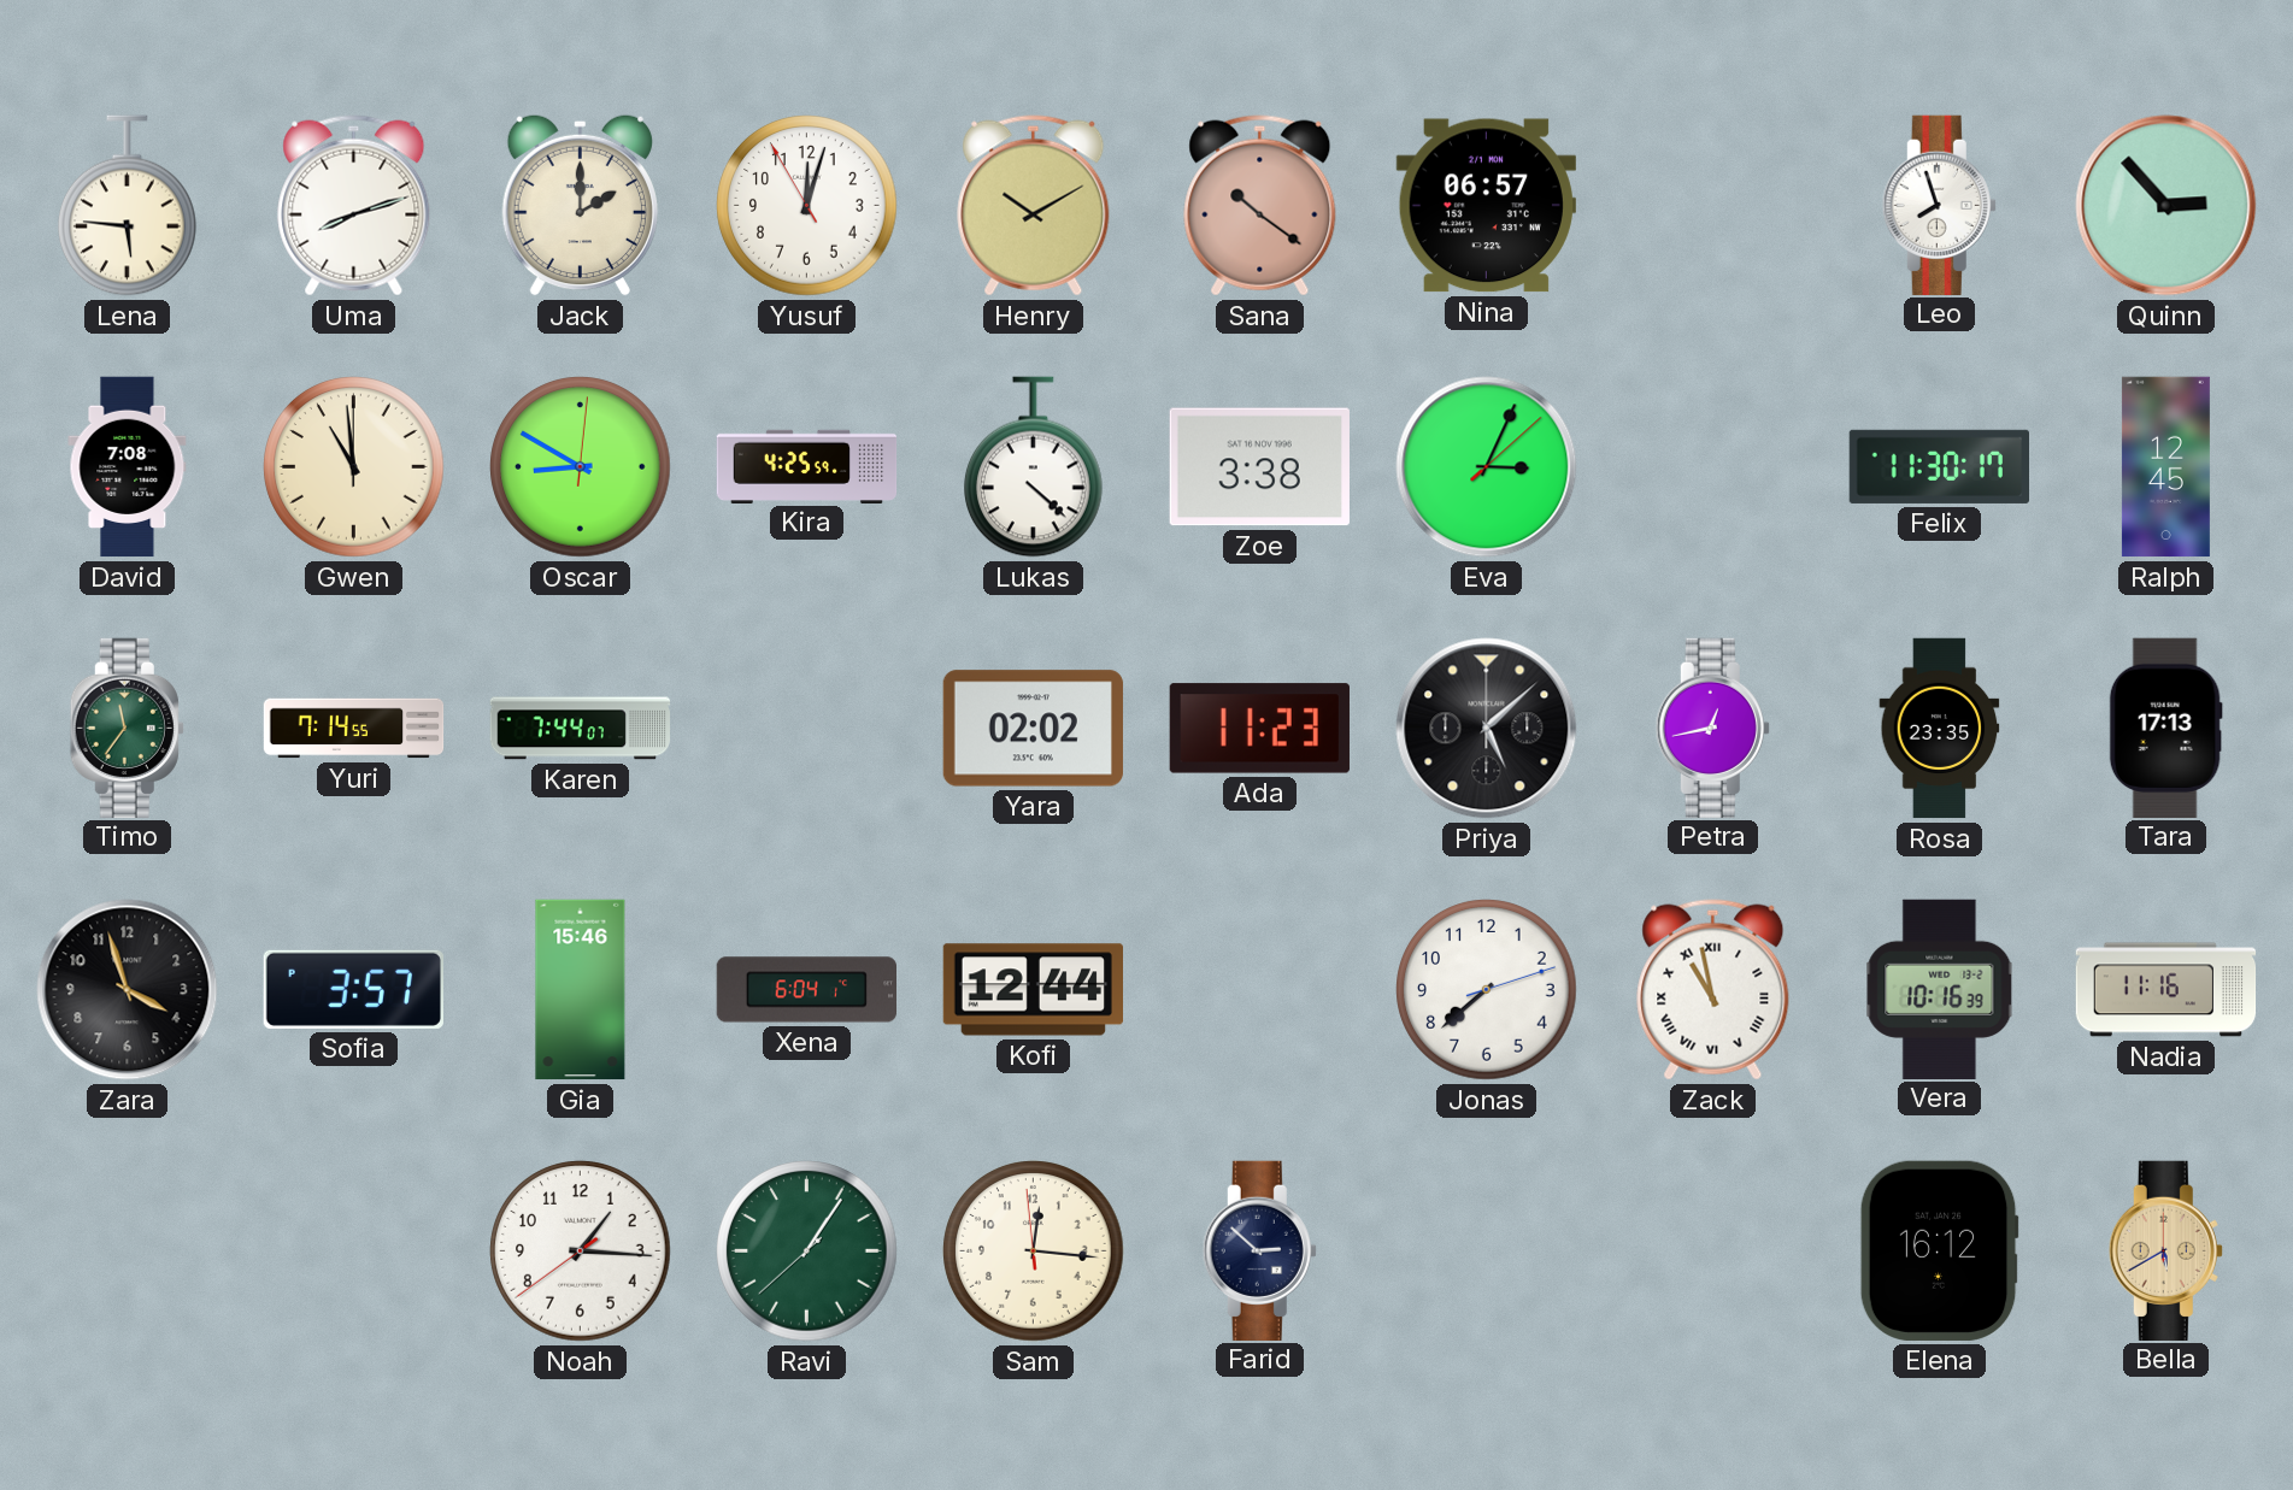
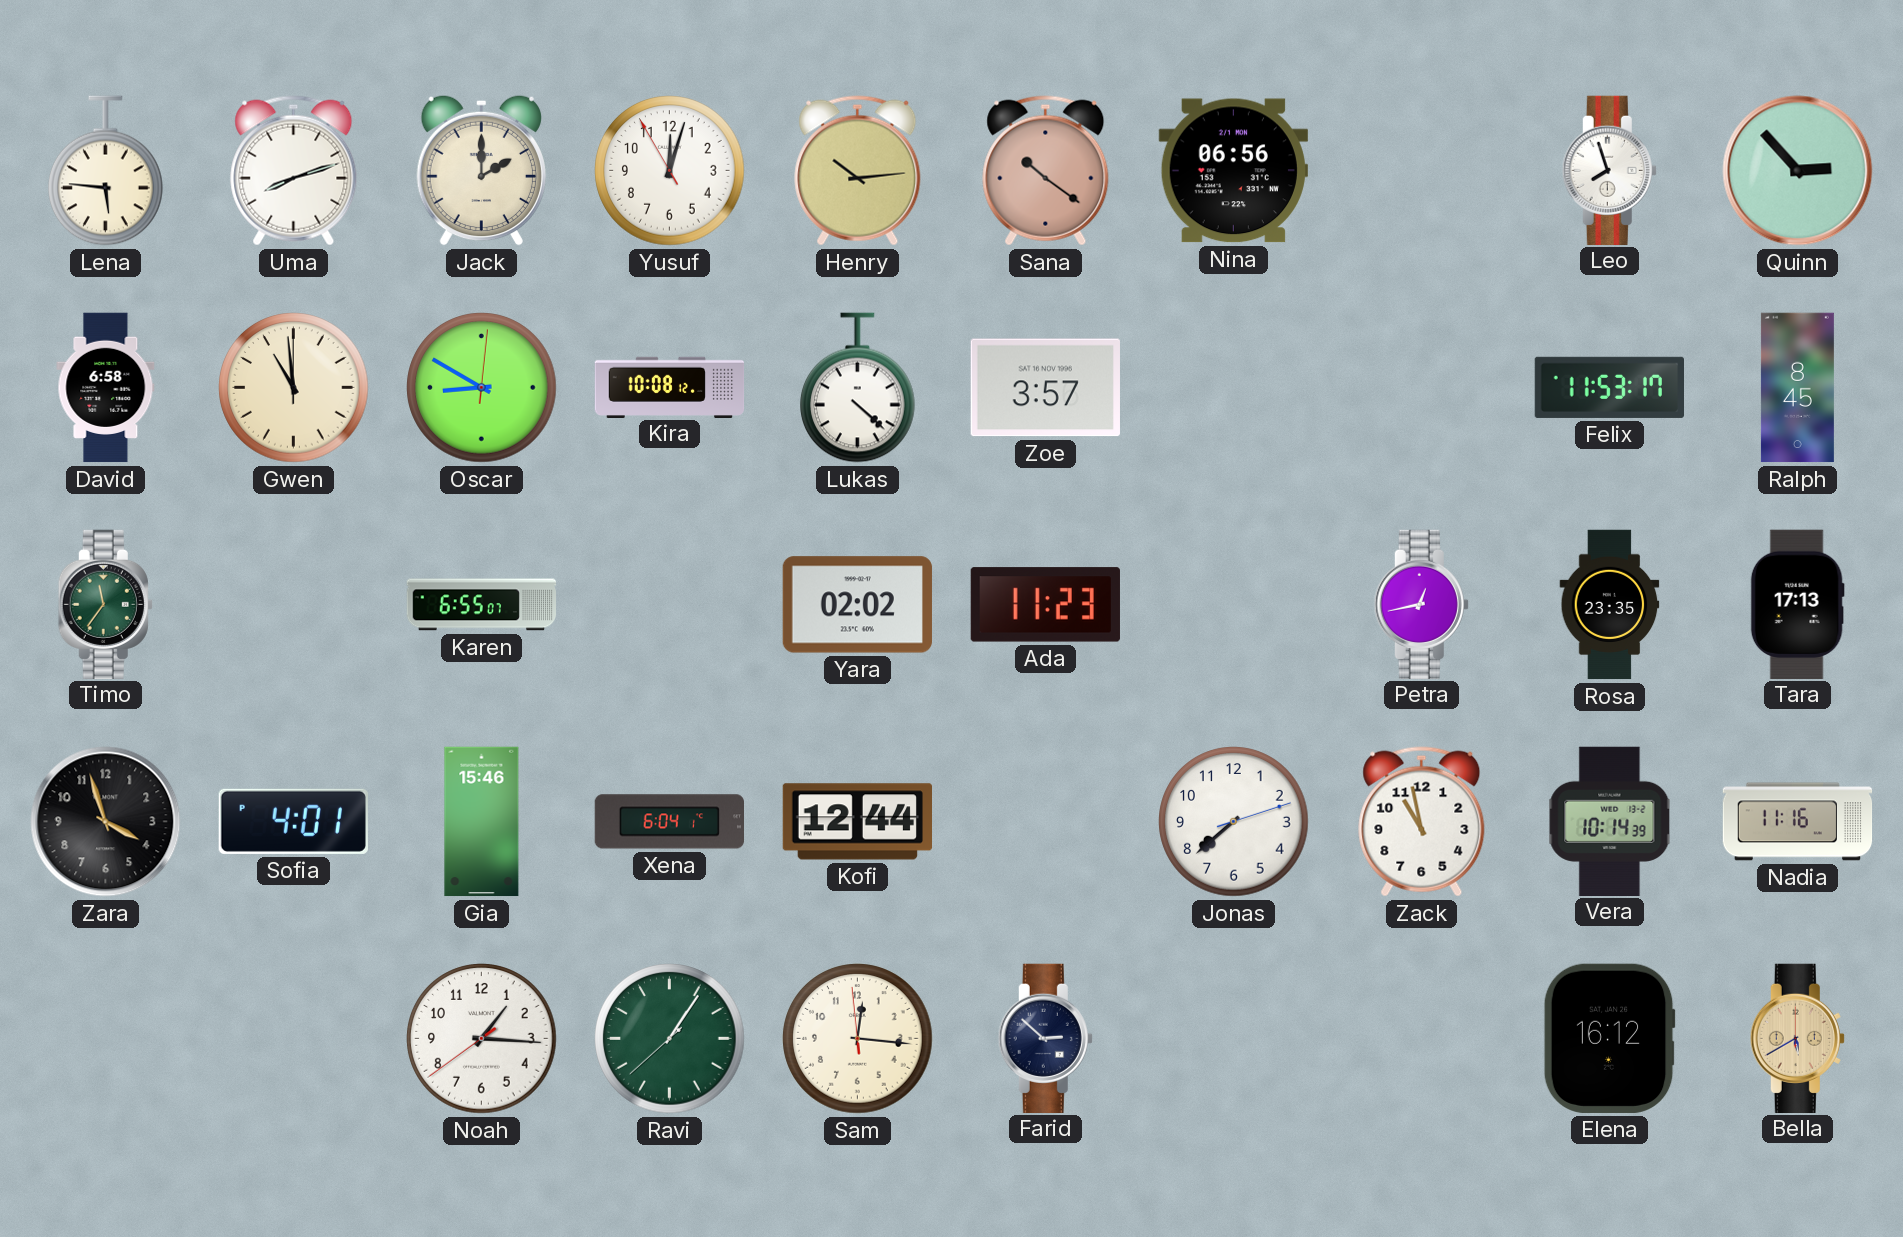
Henry: 10:10 -> 10:14 (858, 171)
Nina: 06:57 -> 06:56 (1233, 171)
David: 7:08 -> 6:58 (106, 388)
Kira: 4:25 -> 10:08 (670, 387)
Zoe: 3:38 -> 3:57 (1045, 388)
Eva: 3:04 -> none (1487, 467)
Felix: 11:30 -> 11:53 (1609, 387)
Ralph: 12:45 -> 8:45 (1797, 388)
Yuri: 7:14 -> none (354, 729)
Karen: 7:44 -> 6:55 (482, 605)
Priya: 5:08 -> none (1487, 729)
Sofia: 3:57 -> 4:01 (293, 821)
Zack numerals: Roman -> Arabic (1422, 822)
Vera: 10:16 -> 10:14 (1610, 821)
